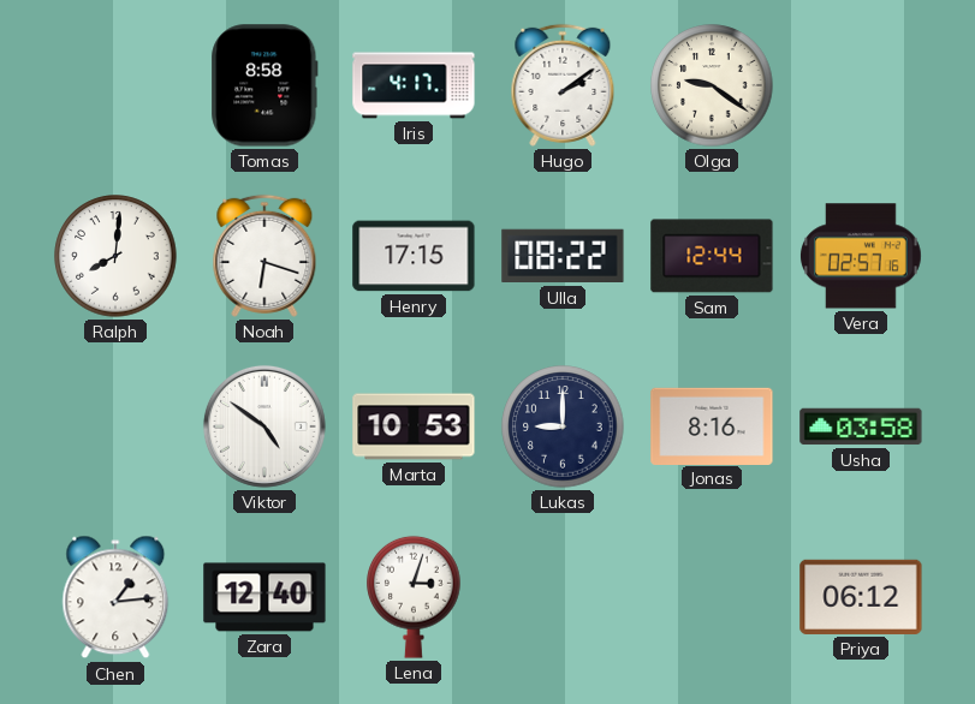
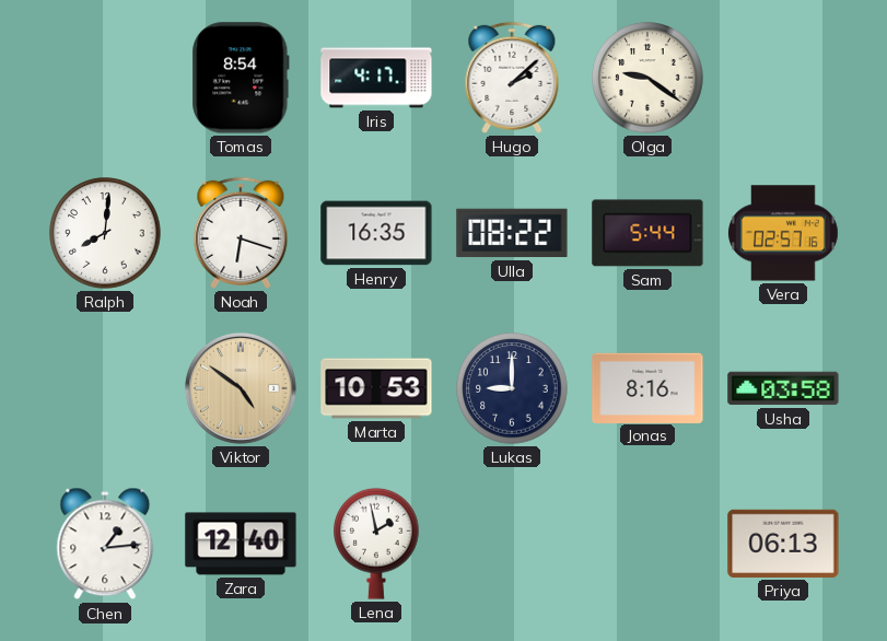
Tomas: 8:58 -> 8:54 (241, 78)
Hugo: 2:09 -> 2:08 (512, 78)
Henry: 17:15 -> 16:35 (376, 233)
Sam: 12:44 -> 5:44 (647, 233)
Viktor dial: white -> champagne (241, 388)
Lena: 3:03 -> 1:58 (376, 544)
Priya: 06:12 -> 06:13 (783, 544)
